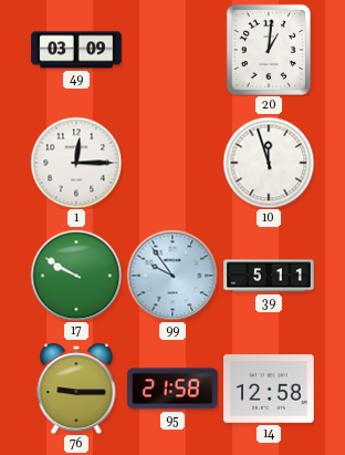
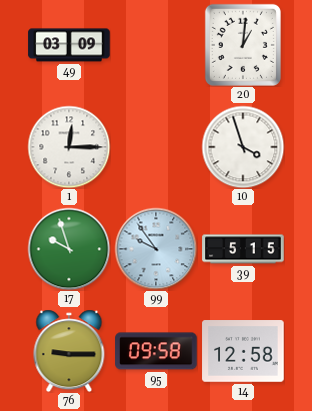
10: 11:57 -> 3:57 (243, 147)
17: 9:50 -> 9:57 (69, 249)
39: 5:11 -> 5:15 (243, 249)
95: 21:58 -> 09:58 (156, 351)
